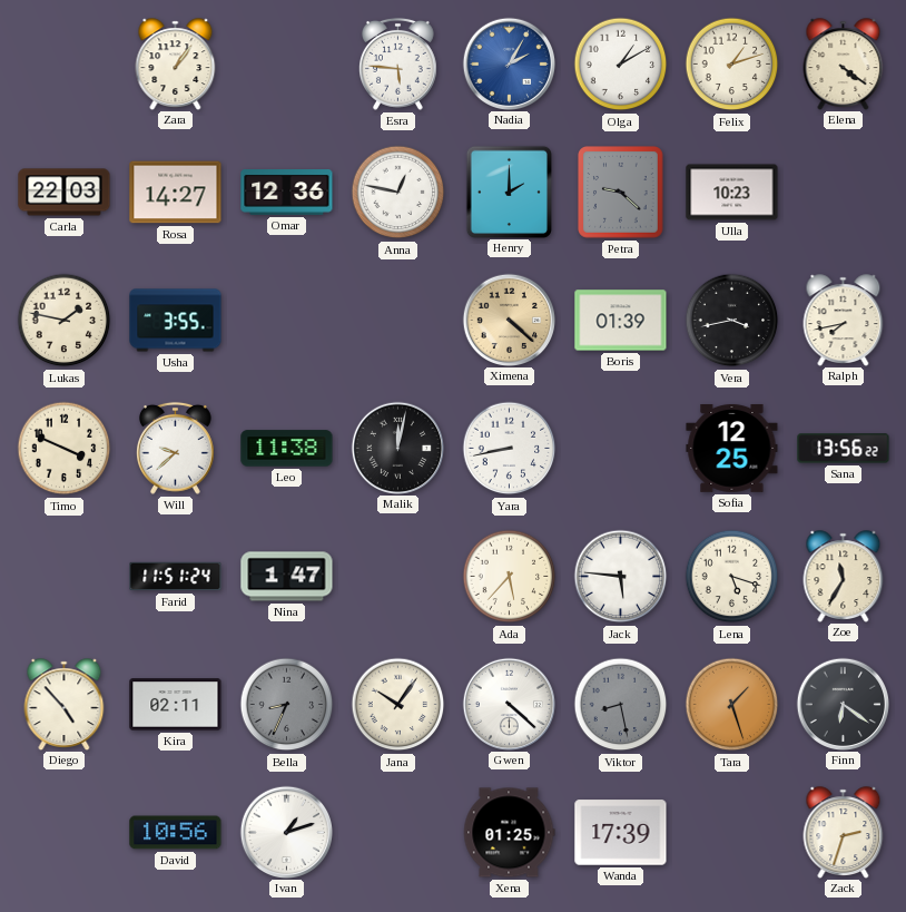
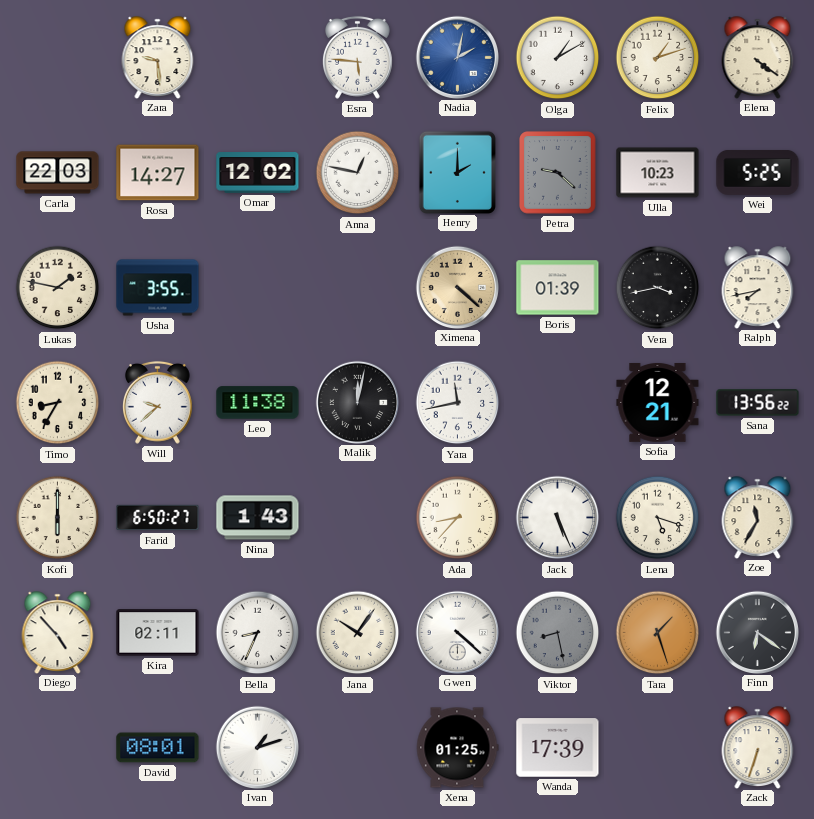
Zara: 1:06 -> 9:29 (158, 57)
Nadia: 2:05 -> 2:02 (457, 57)
Omar: 12:36 -> 12:02 (258, 173)
Wei: none -> 5:25 (758, 172)
Timo: 3:49 -> 8:35 (58, 403)
Yara: 8:43 -> 11:43 (458, 403)
Sofia: 12:25 -> 12:21 (658, 403)
Kofi: none -> 6:00 (58, 518)
Farid: 11:51 -> 6:50 (158, 518)
Nina: 1:47 -> 1:43 (258, 518)
Ada: 5:37 -> 8:37 (458, 518)
Jack: 5:46 -> 5:26 (558, 518)
Bella dial: grey -> white (258, 633)
David: 10:56 -> 08:01 (158, 748)
Zack: 2:33 -> 6:33 (758, 747)
